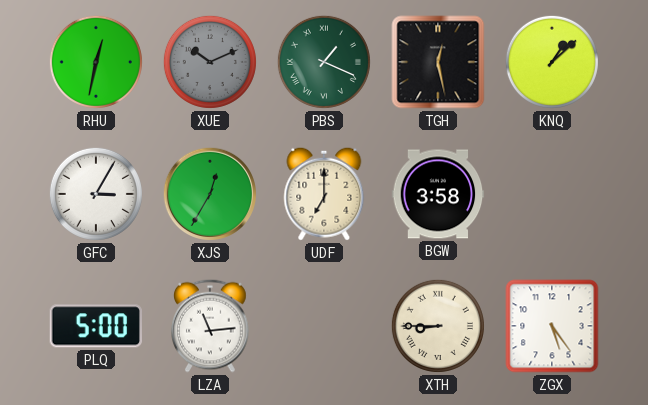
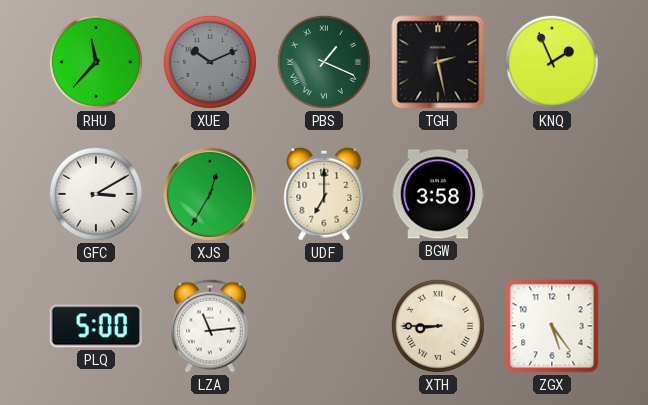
RHU: 12:32 -> 11:37 (96, 62)
TGH: 12:28 -> 2:28 (438, 62)
KNQ: 1:08 -> 1:56 (552, 62)
GFC: 3:05 -> 3:10 (96, 194)
